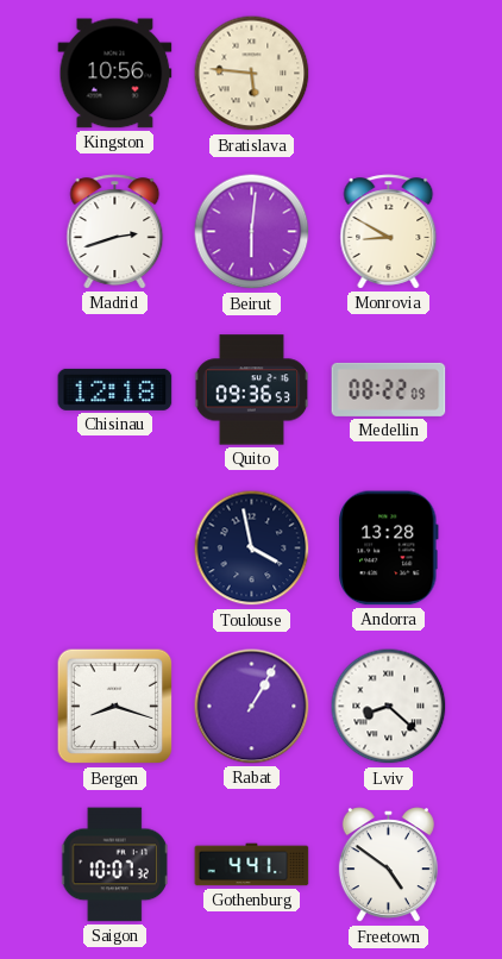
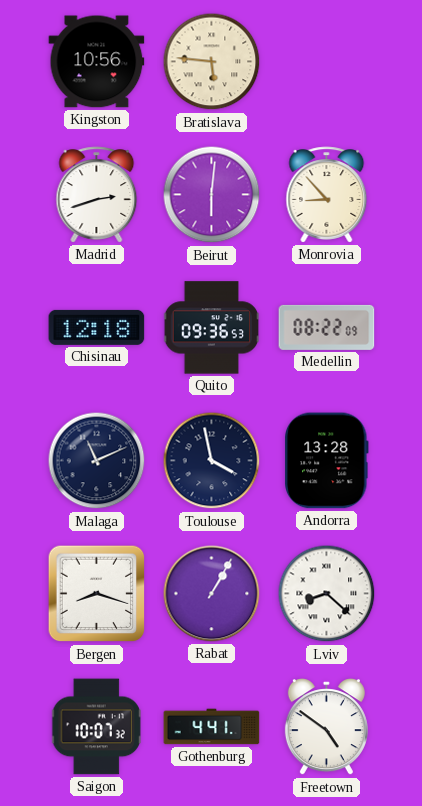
Monrovia: 8:50 -> 8:53 (327, 195)
Malaga: none -> 11:11 (97, 461)
